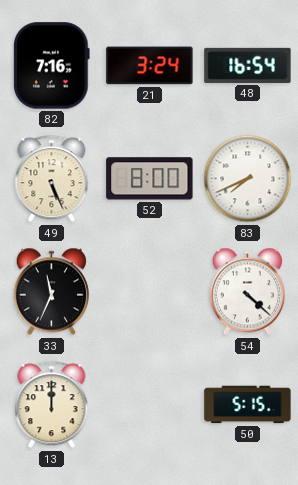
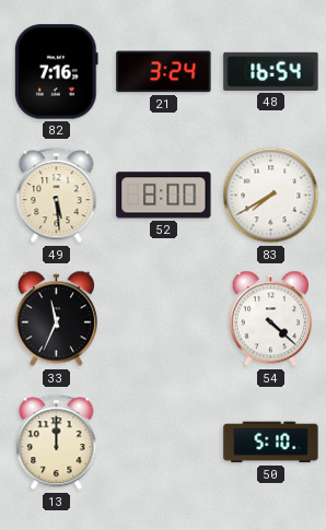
49: 5:26 -> 5:29 (57, 196)
83: 7:41 -> 7:40 (271, 196)
50: 5:15 -> 5:10 (271, 443)
